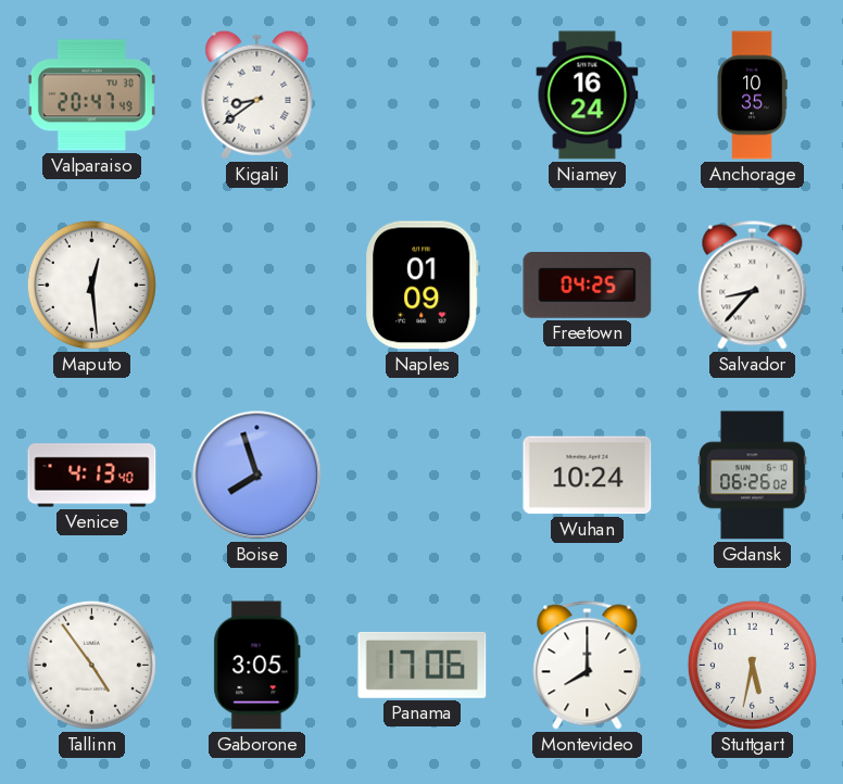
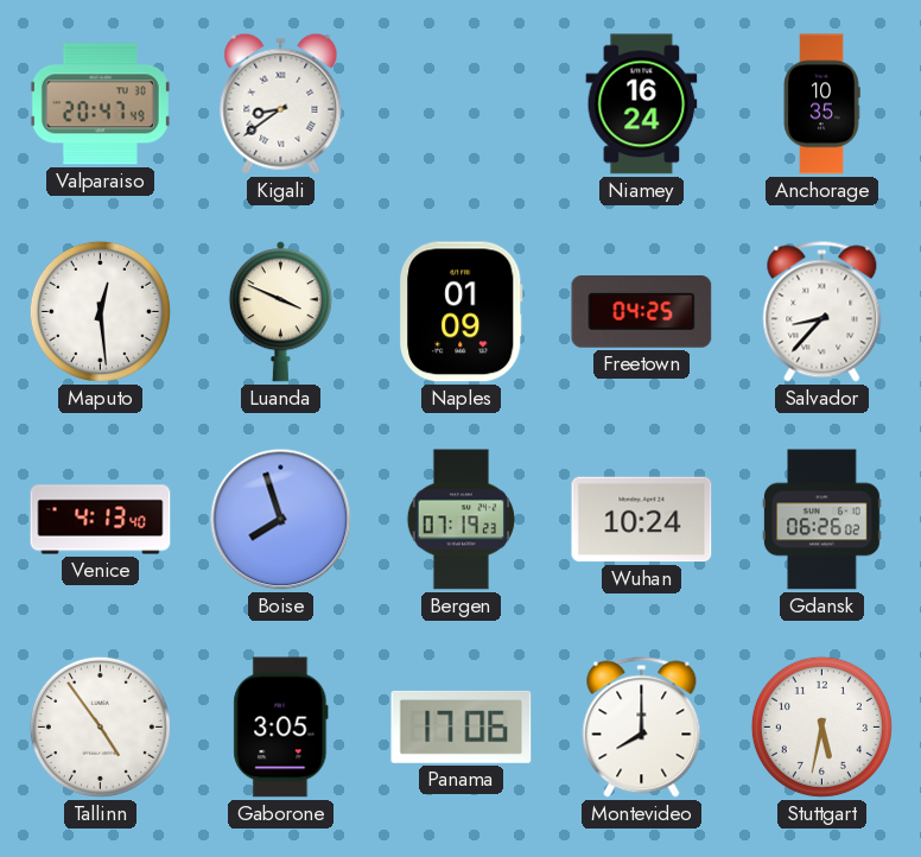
Luanda: none -> 3:49 (280, 312)
Bergen: none -> 07:19 (460, 520)
